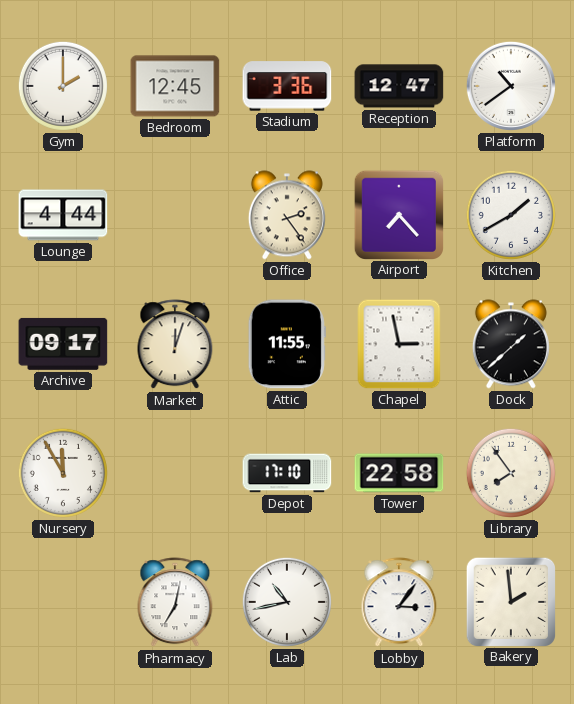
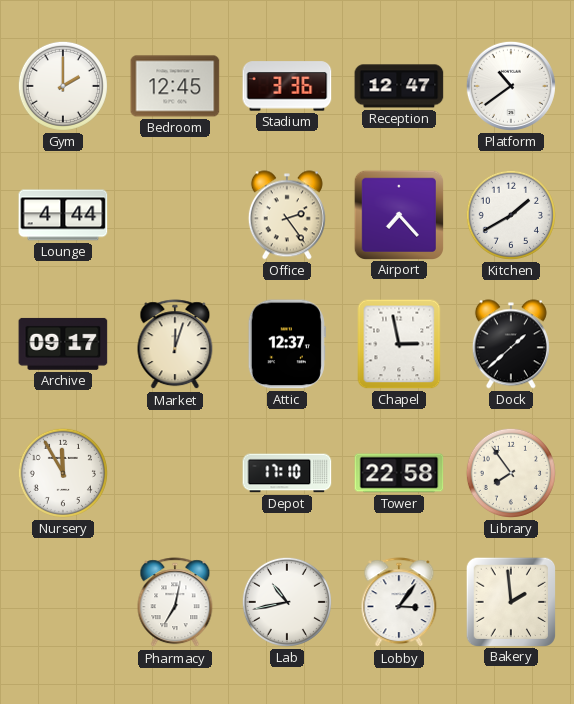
Attic: 11:55 -> 12:37 (287, 344)
